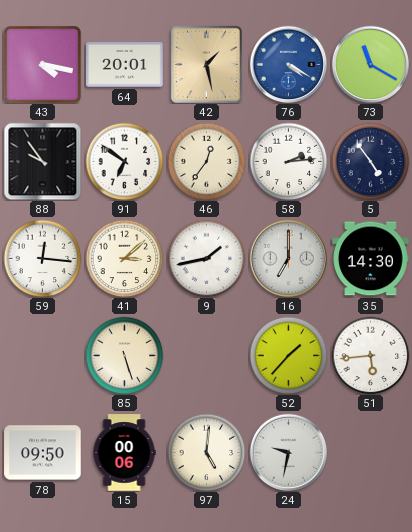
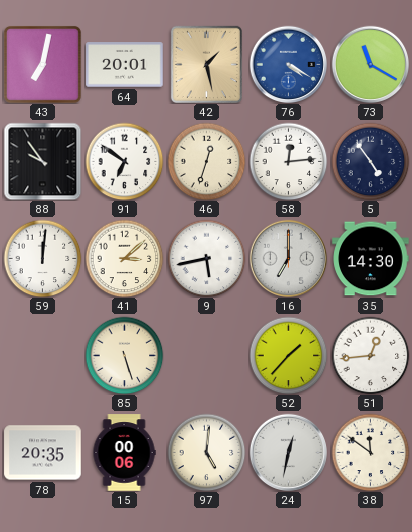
43: 4:17 -> 7:02 (42, 64)
46: 12:36 -> 12:33 (206, 161)
58: 2:14 -> 12:14 (288, 161)
59: 12:16 -> 12:01 (42, 258)
9: 1:43 -> 5:43 (206, 258)
51: 5:44 -> 12:44 (370, 355)
78: 09:50 -> 20:35 (43, 453)
24: 9:32 -> 12:32 (288, 452)
38: none -> 11:51 (370, 452)
